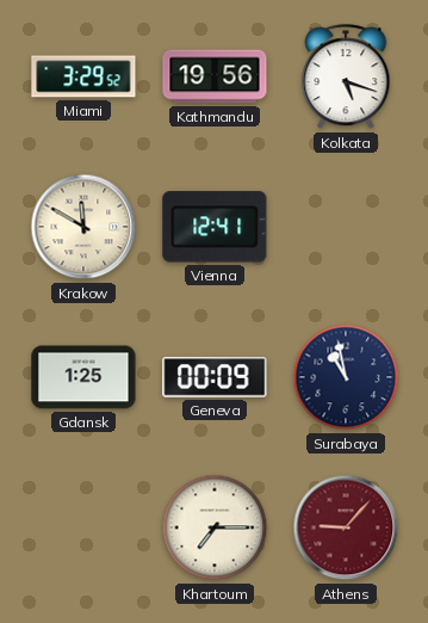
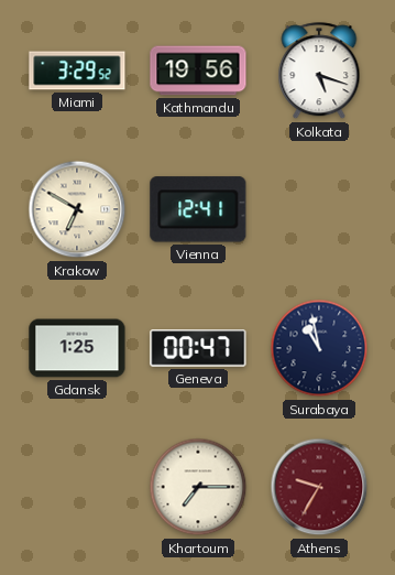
Krakow: 11:50 -> 6:50 (77, 209)
Geneva: 00:09 -> 00:47 (198, 348)
Athens: 9:07 -> 9:35 (319, 487)
